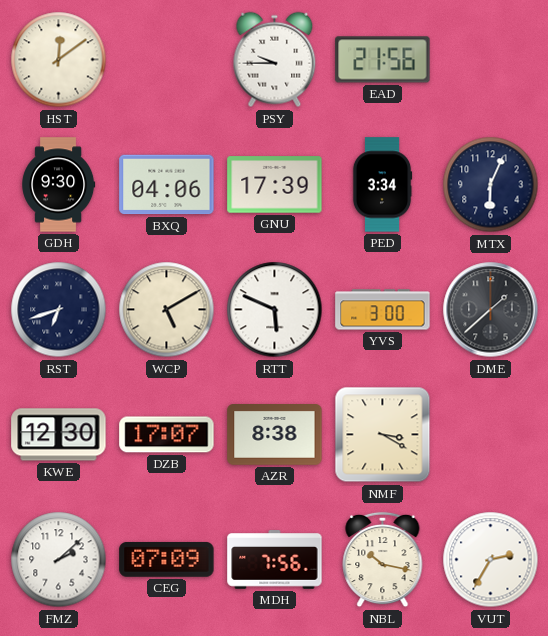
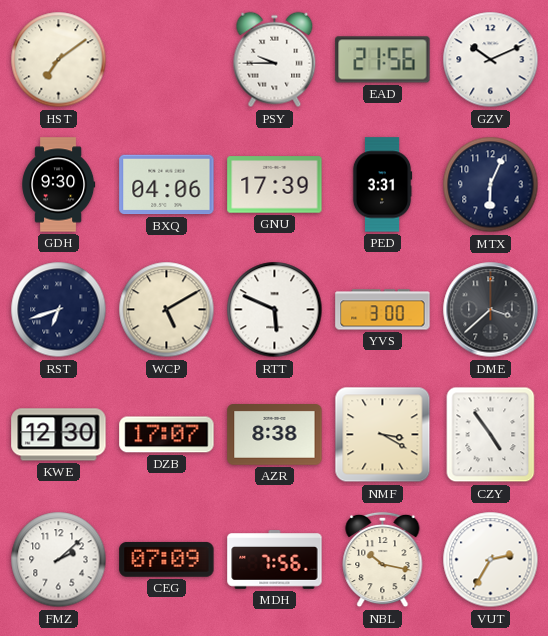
HST: 12:09 -> 7:09 (59, 60)
GZV: none -> 10:11 (491, 60)
PED: 3:34 -> 3:31 (382, 185)
DME: 1:38 -> 3:38 (491, 310)
CZY: none -> 4:54 (491, 435)
